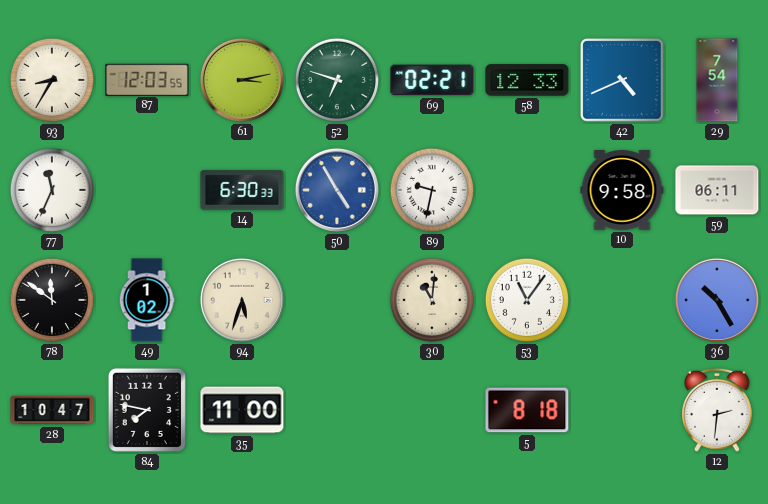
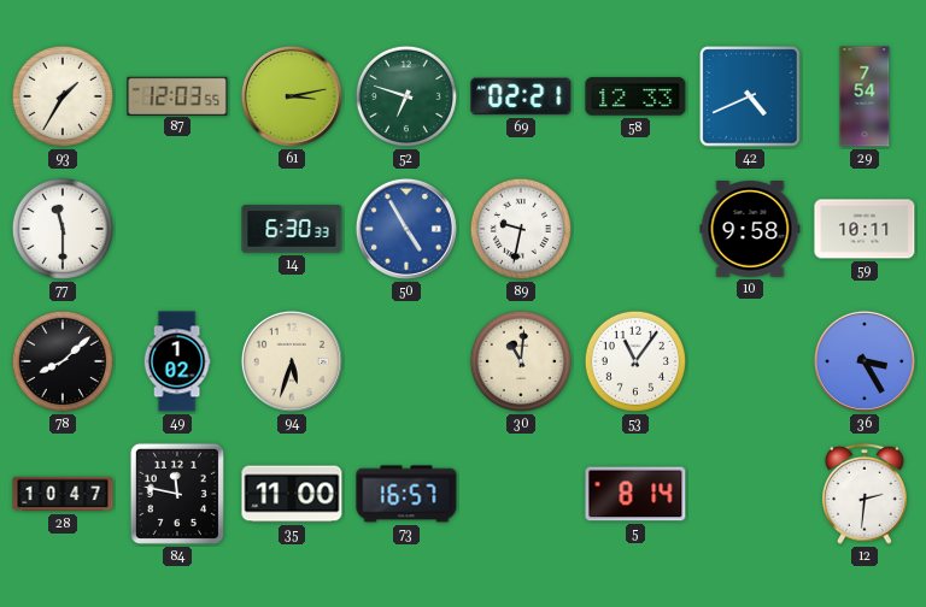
93: 8:35 -> 1:35 (63, 96)
77: 11:34 -> 11:30 (63, 229)
59: 06:11 -> 10:11 (865, 229)
78: 11:51 -> 8:08 (63, 361)
36: 10:25 -> 3:25 (865, 361)
84: 7:47 -> 11:47 (177, 494)
73: none -> 16:57 (406, 494)
5: 8:18 -> 8:14 (635, 494)
